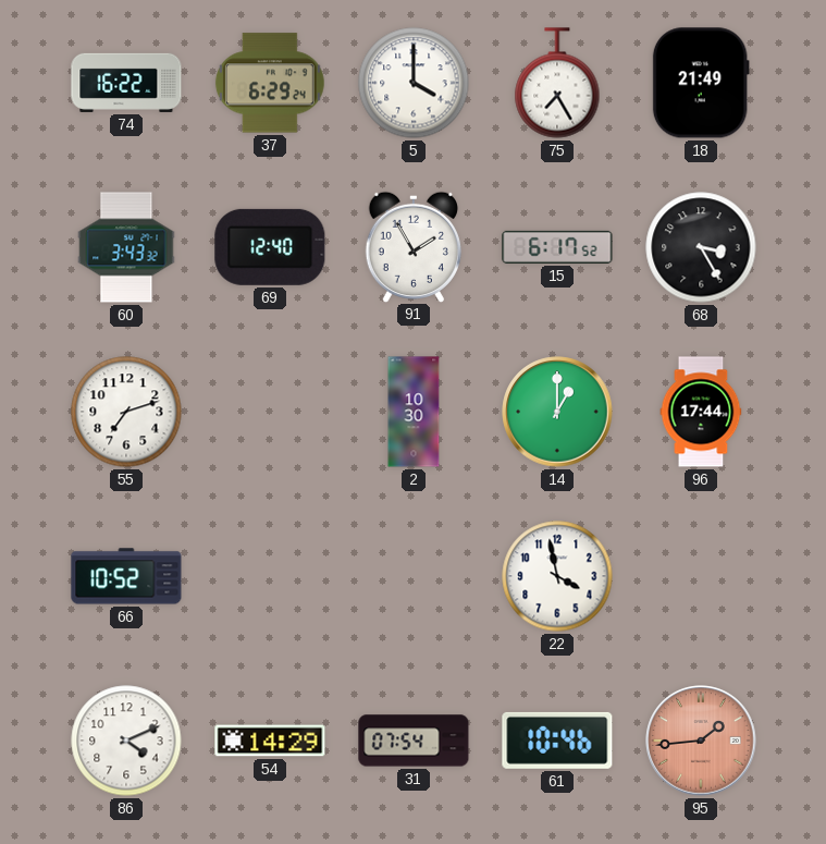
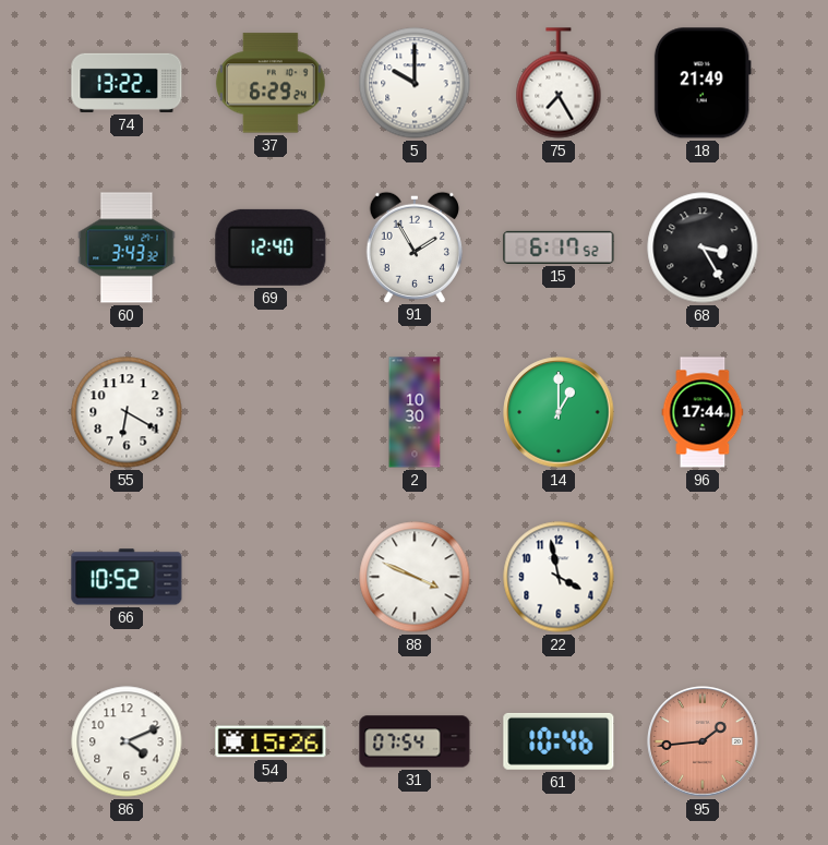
74: 16:22 -> 13:22 (127, 83)
5: 4:00 -> 10:00 (415, 83)
55: 7:12 -> 6:20 (127, 412)
88: none -> 3:49 (415, 577)
54: 14:29 -> 15:26 (271, 741)
